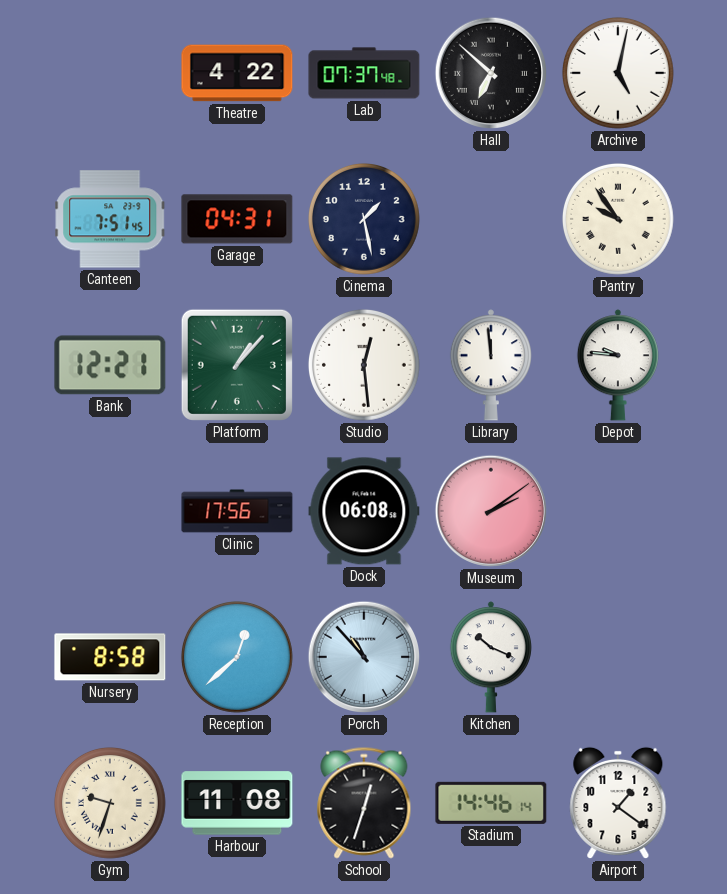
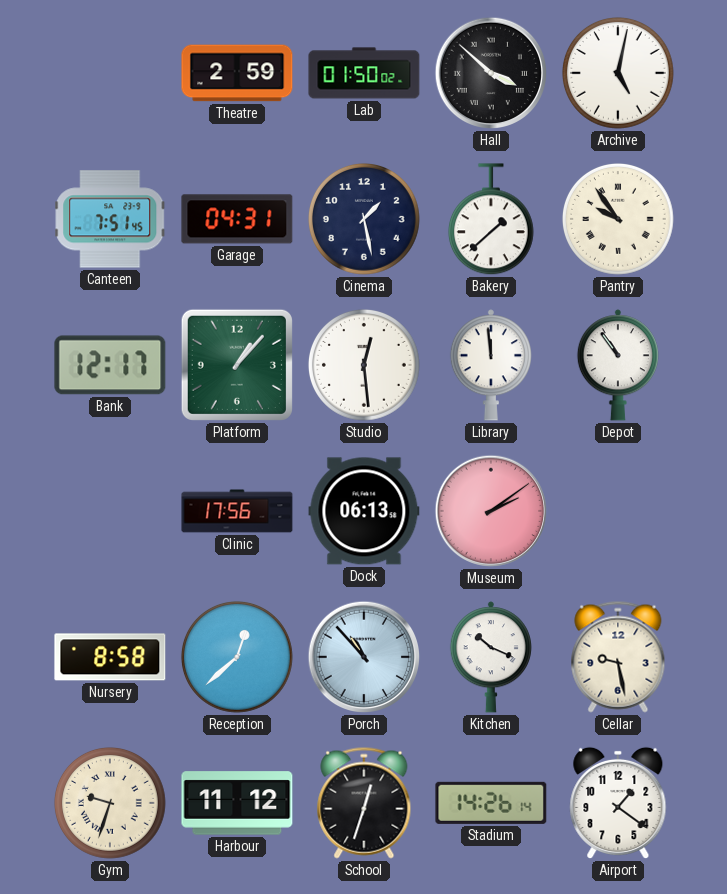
Theatre: 4:22 -> 2:59 (237, 73)
Lab: 07:37 -> 01:50 (364, 73)
Hall: 6:52 -> 3:52 (491, 73)
Bakery: none -> 1:38 (491, 220)
Bank: 12:21 -> 12:17 (110, 365)
Depot: 9:46 -> 10:54 (618, 365)
Dock: 06:08 -> 06:13 (364, 511)
Cellar: none -> 9:28 (618, 657)
Harbour: 11:08 -> 11:12 (237, 803)
Stadium: 14:46 -> 14:26 (491, 803)
